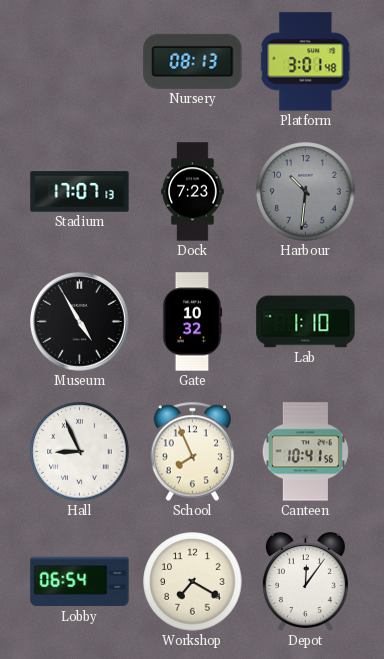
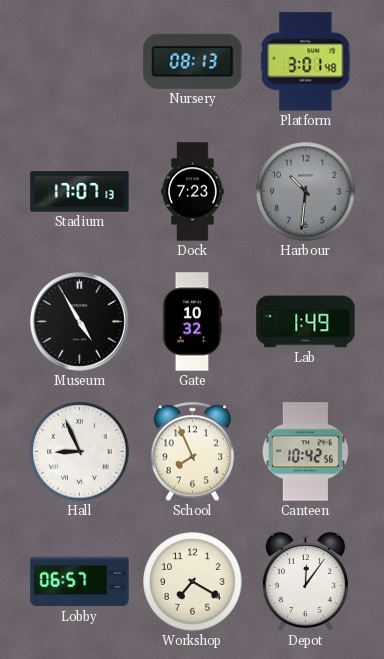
Lab: 1:10 -> 1:49 (306, 322)
Canteen: 10:41 -> 10:42 (305, 452)
Lobby: 06:54 -> 06:57 (80, 582)
